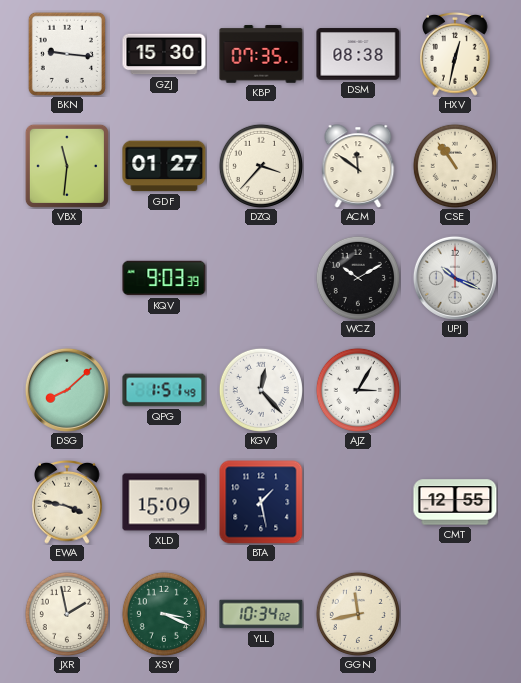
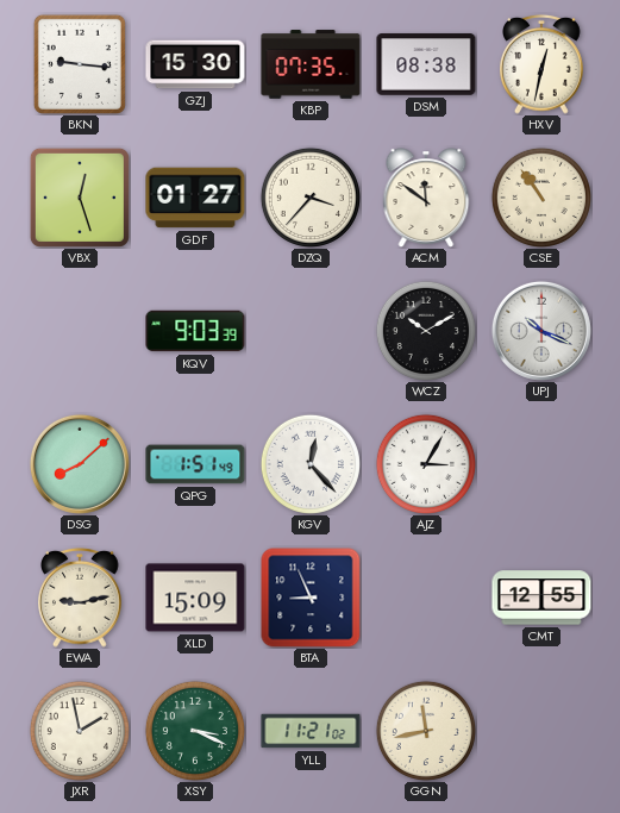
VBX: 11:31 -> 12:27 (80, 198)
EWA: 3:47 -> 9:13 (81, 598)
BTA: 1:28 -> 8:56 (311, 598)
YLL: 10:34 -> 11:21 (311, 731)
